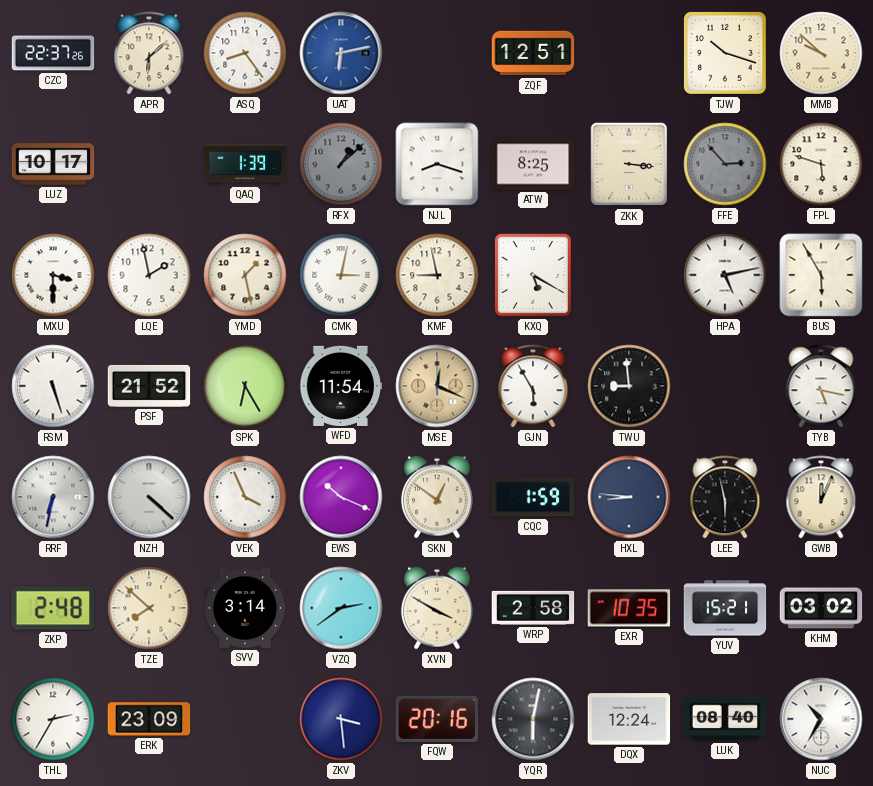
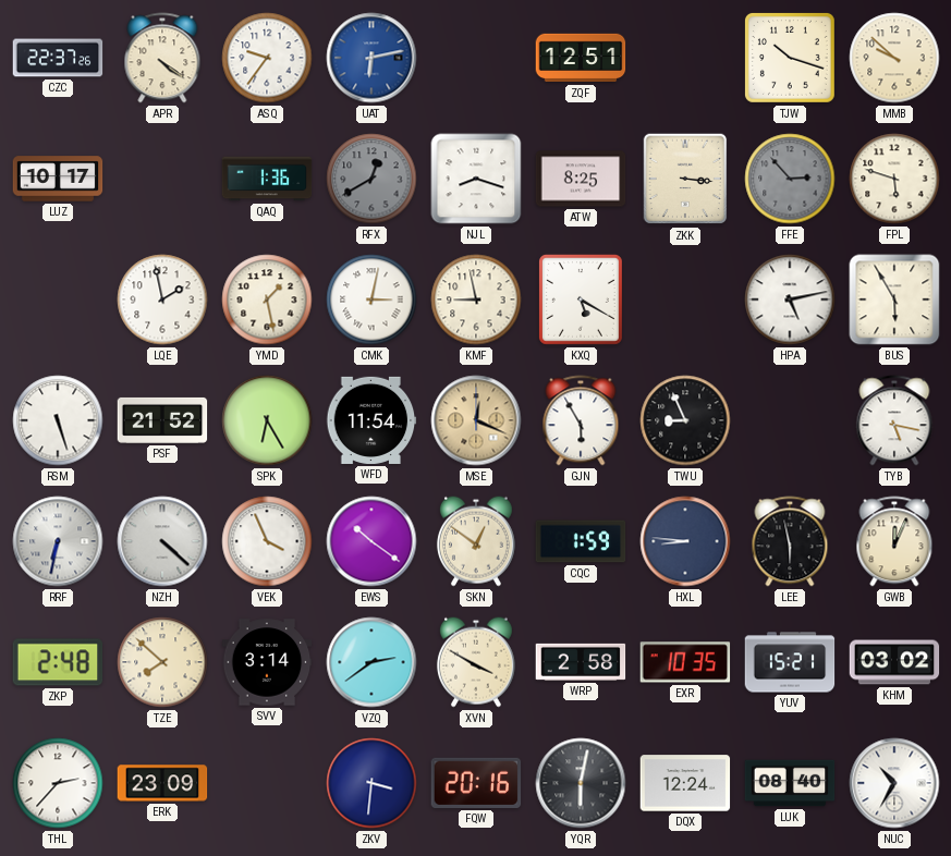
APR: 6:08 -> 4:21 (162, 58)
ASQ: 8:24 -> 9:36 (267, 58)
QAQ: 1:39 -> 1:36 (267, 179)
RFX: 1:08 -> 12:40 (371, 179)
MXU: 3:30 -> none (53, 275)
TWU: 8:59 -> 8:56 (685, 420)
EWS: 10:19 -> 10:21 (371, 541)
THL: 2:35 -> 2:37 (58, 783)
ZKV: 3:29 -> 3:31 (371, 783)
